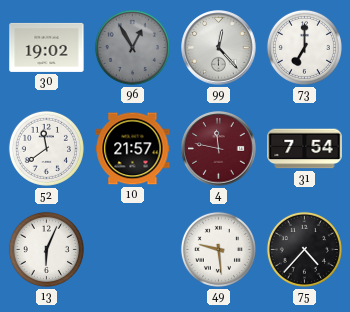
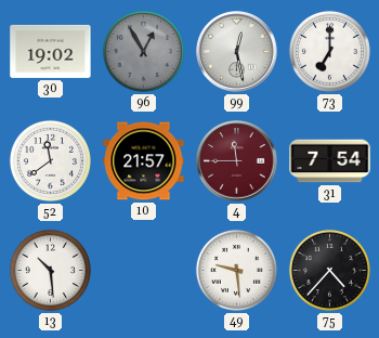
99: 12:23 -> 12:28 (237, 52)
4: 11:47 -> 11:45 (237, 161)
13: 6:04 -> 10:29 (50, 270)
